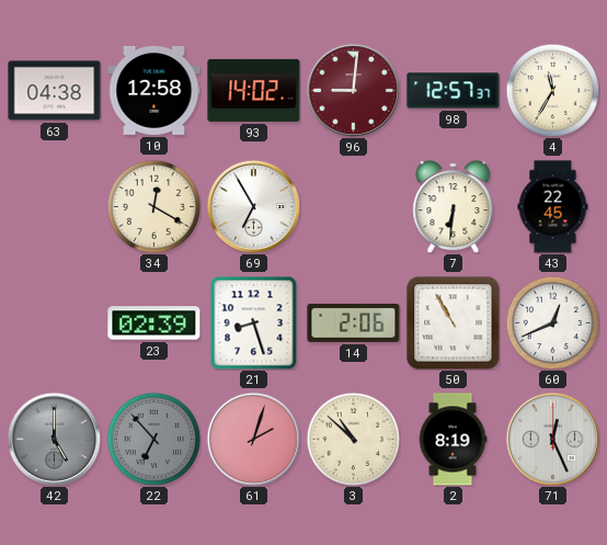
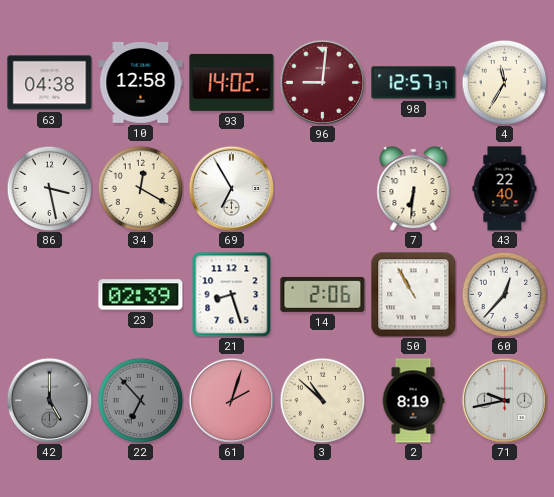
86: none -> 3:28 (49, 188)
43: 22:45 -> 22:40 (505, 189)
60: 12:41 -> 12:37 (504, 294)
71: 12:26 -> 9:43 (504, 400)
